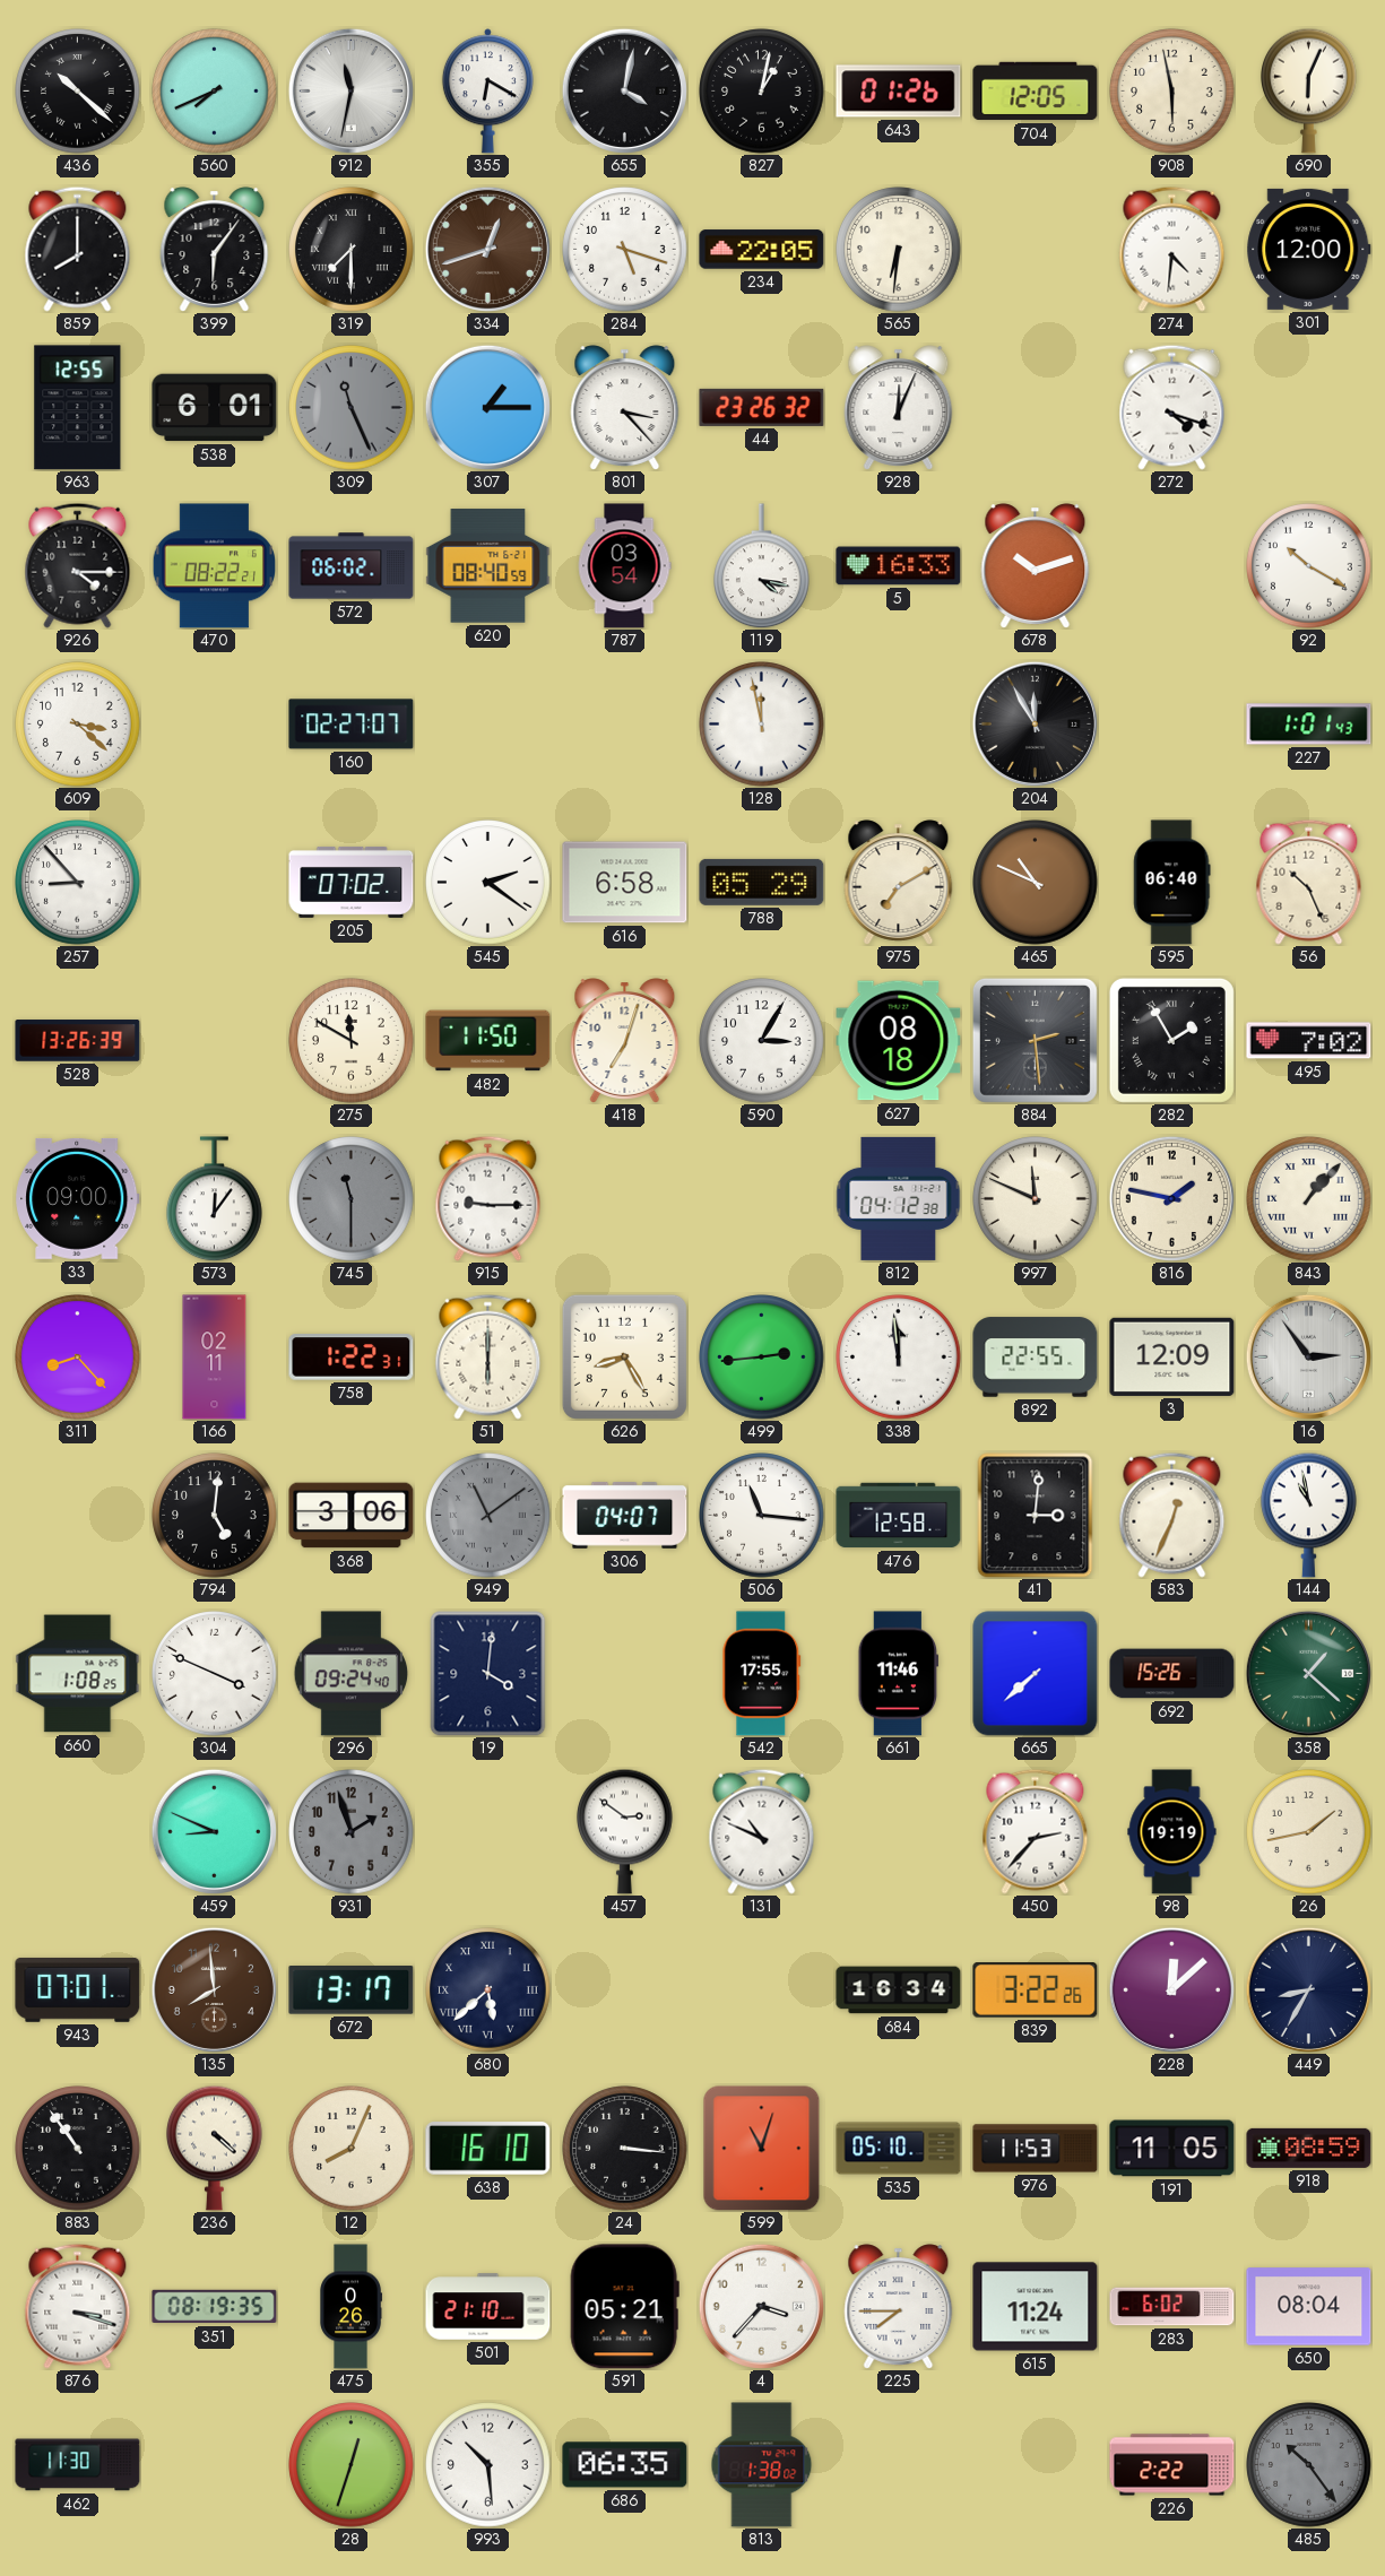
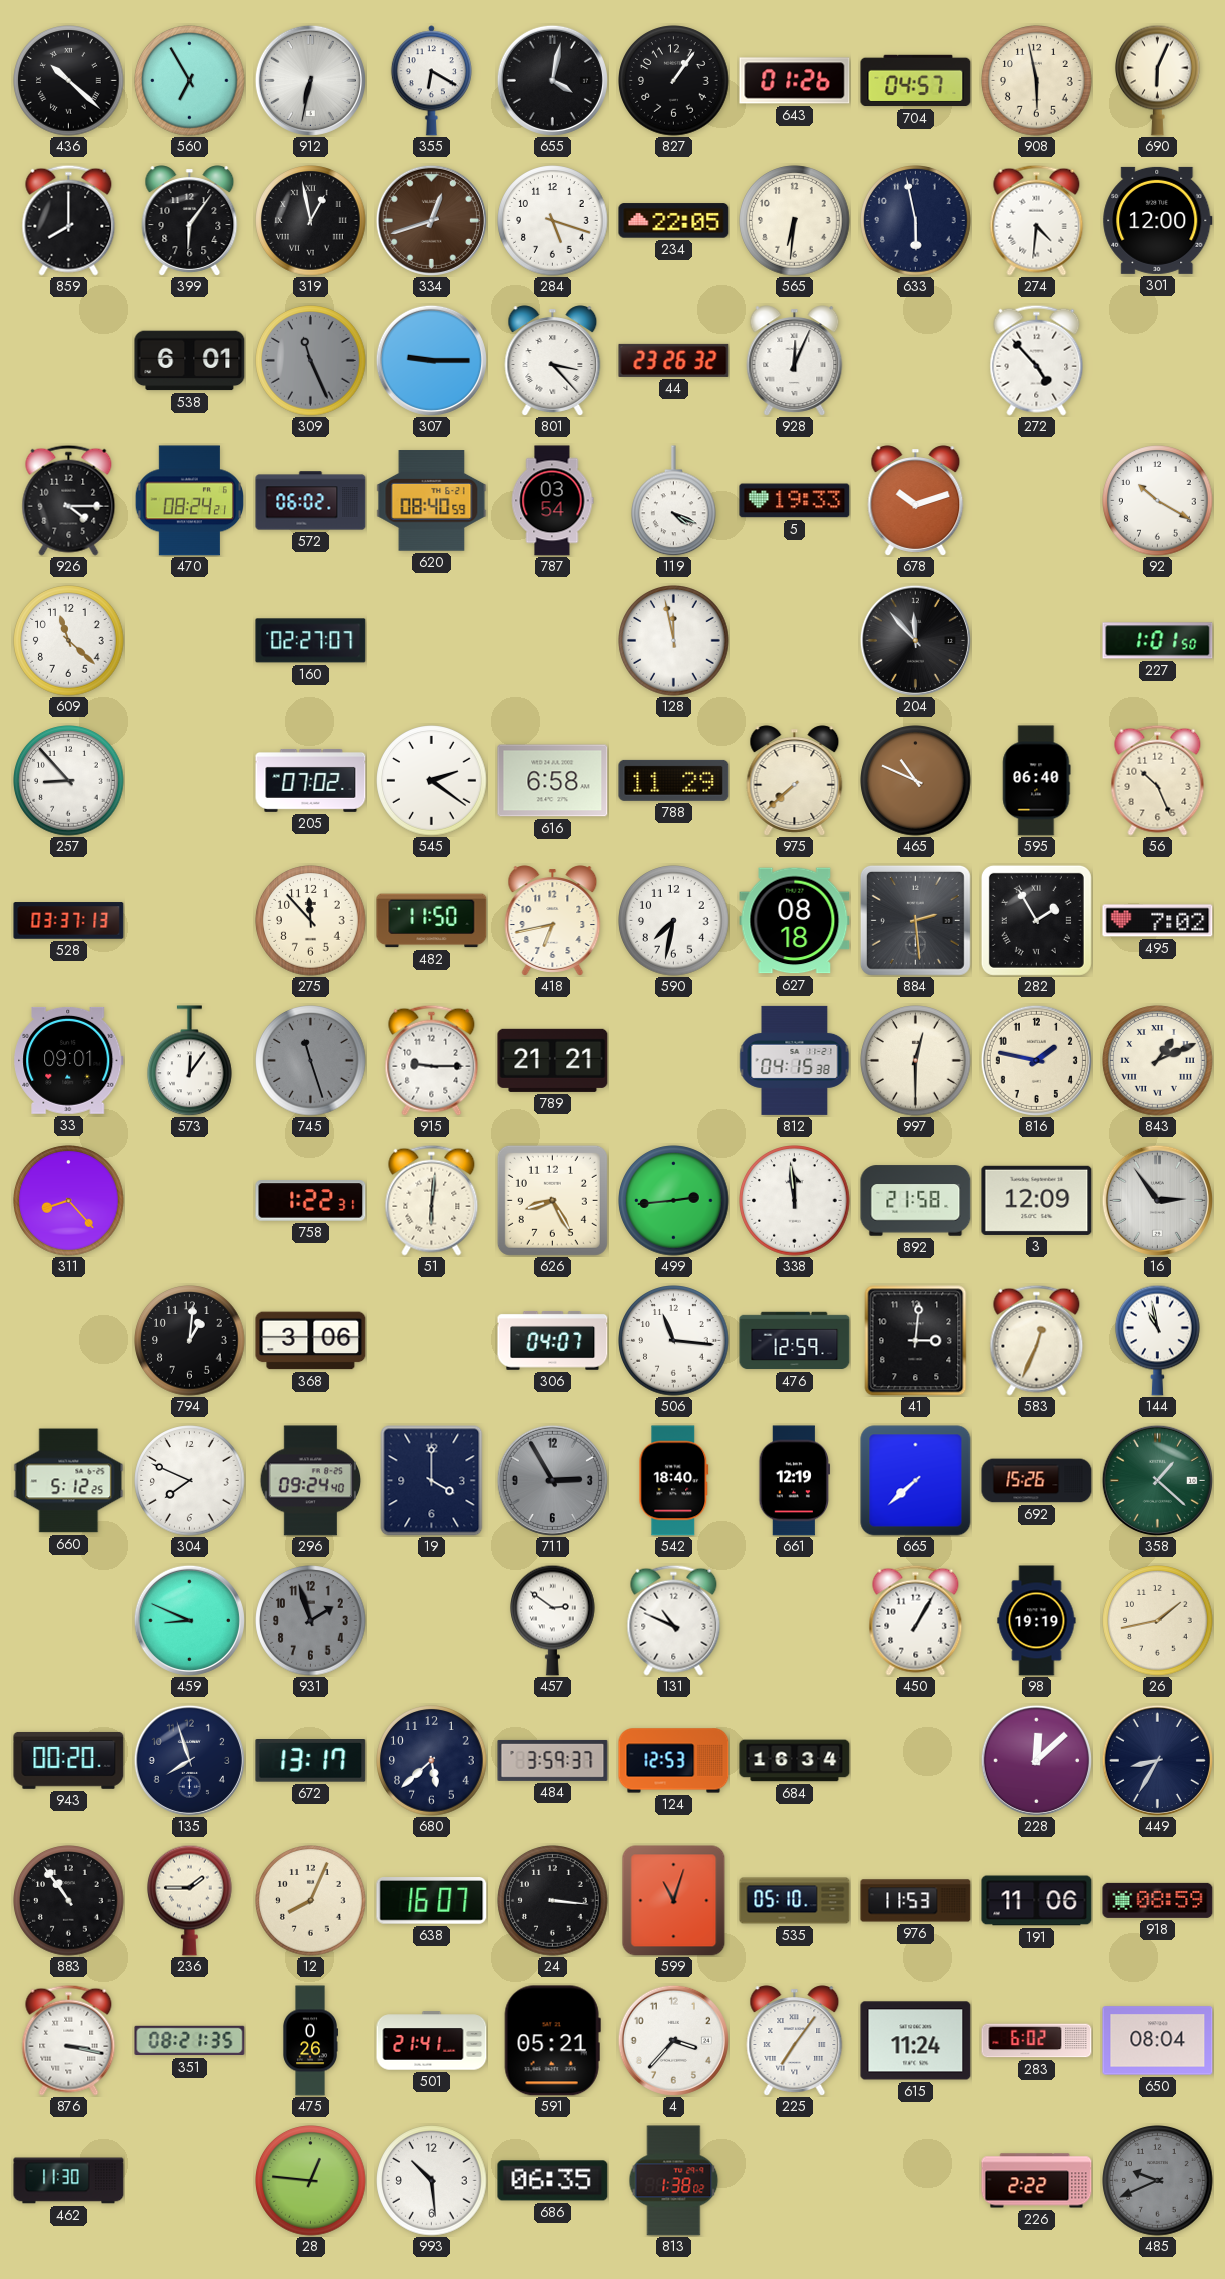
560: 7:41 -> 6:55 (190, 81)
912: 11:32 -> 6:32 (310, 80)
827: 1:02 -> 1:06 (674, 81)
704: 12:05 -> 04:57 (916, 81)
319: 7:30 -> 12:58 (311, 221)
633: none -> 5:58 (916, 221)
963: 12:55 -> none (78, 408)
307: 1:15 -> 9:15 (431, 360)
272: 4:18 -> 4:53 (1037, 360)
470: 08:22 -> 08:24 (189, 501)
119: 4:17 -> 4:19 (674, 501)
5: 16:33 -> 19:33 (795, 501)
609: 3:22 -> 11:22 (69, 641)
204: 11:55 -> 11:53 (915, 640)
227: 1:01:43 -> 1:01:50 (1158, 641)
788: 05:29 -> 11:29 (674, 780)
975: 7:10 -> 7:38 (795, 781)
528: 13:26 -> 03:37 (69, 921)
275: 11:50 -> 11:53 (311, 921)
418: 7:03 -> 6:43 (553, 921)
590: 3:05 -> 7:32 (674, 921)
33: 09:00 -> 09:01 (69, 1060)
745: 11:30 -> 11:27 (311, 1061)
789: none -> 21:21 (553, 1060)
812: 04:12 -> 04:15 (795, 1060)
997: 11:49 -> 12:30 (916, 1061)
843: 1:07 -> 1:11 (1158, 1061)
166: 02:11 -> none (215, 1358)
51: 6:00 -> 6:01 (432, 1200)
892: 22:55 -> 21:58 (916, 1201)
794: 5:01 -> 1:01 (190, 1341)
949: 11:09 -> none (488, 1516)
476: 12:58 -> 12:59 (795, 1341)
660: 1:08 -> 5:12 (69, 1481)
304: 3:49 -> 7:49 (190, 1481)
19: 4:01 -> 4:00 (432, 1481)
711: none -> 2:55 (552, 1480)
542: 17:55 -> 18:40 (674, 1481)
661: 11:46 -> 12:19 (795, 1481)
450: 2:37 -> 1:05 (916, 1620)
943: 07:01 -> 00:20 (69, 1760)
135: 7:59 -> 7:57 (189, 1760)
135 dial: brown -> navy (189, 1760)
680 numerals: Roman -> Arabic (432, 1761)
484: none -> 3:59 (553, 1760)
124: none -> 12:53 (674, 1761)
839: 3:22 -> none (1036, 1990)
236: 4:22 -> 1:45 (190, 1900)
638: 16:10 -> 16:07 (432, 1901)
191: 11:05 -> 11:06 (1037, 1901)
876: 3:18 -> 3:17 (69, 2040)
351: 08:19 -> 08:21 (190, 2041)
501: 21:10 -> 21:41 (432, 2041)
225: 7:45 -> 7:06 (795, 2041)
28: 12:33 -> 12:46 (311, 2181)
485: 10:24 -> 9:41 (1158, 2181)
